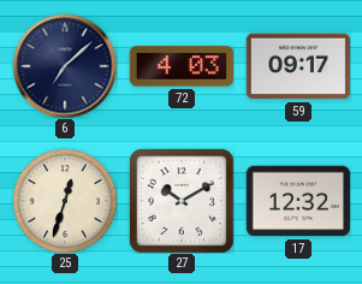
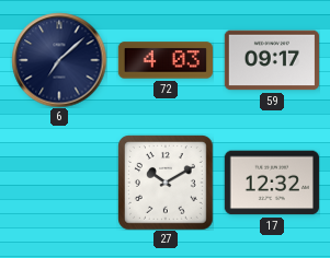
25: 12:33 -> none (65, 201)
